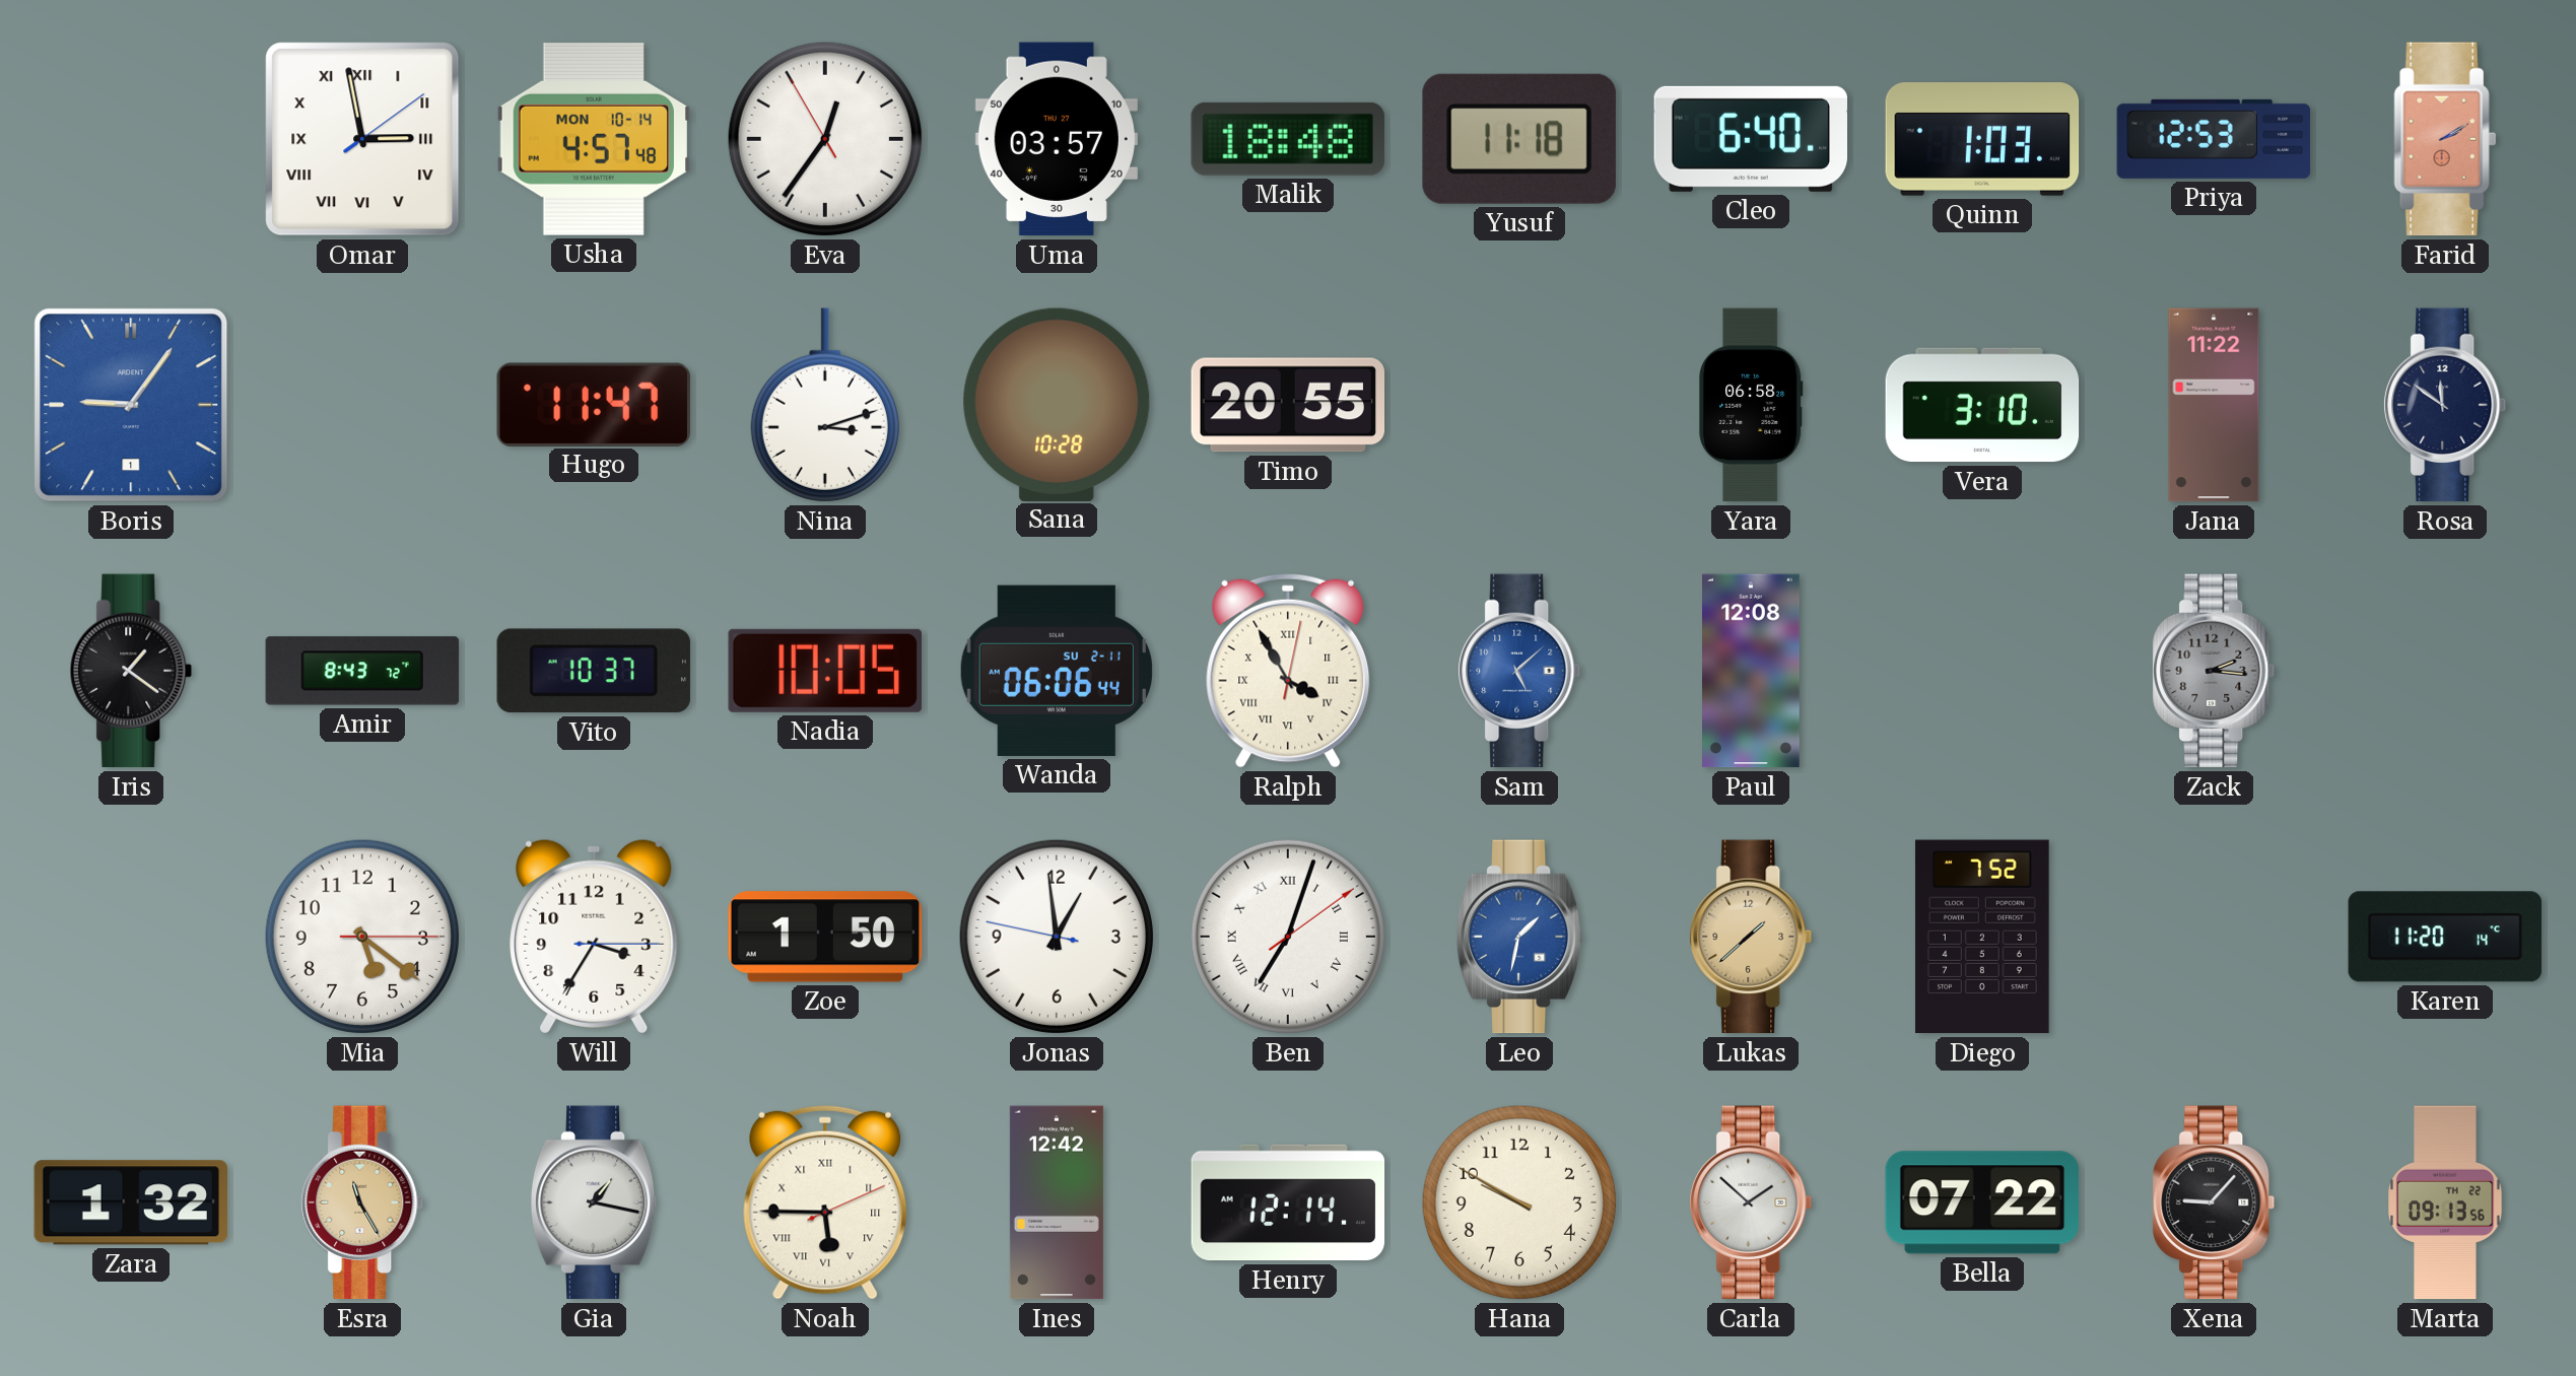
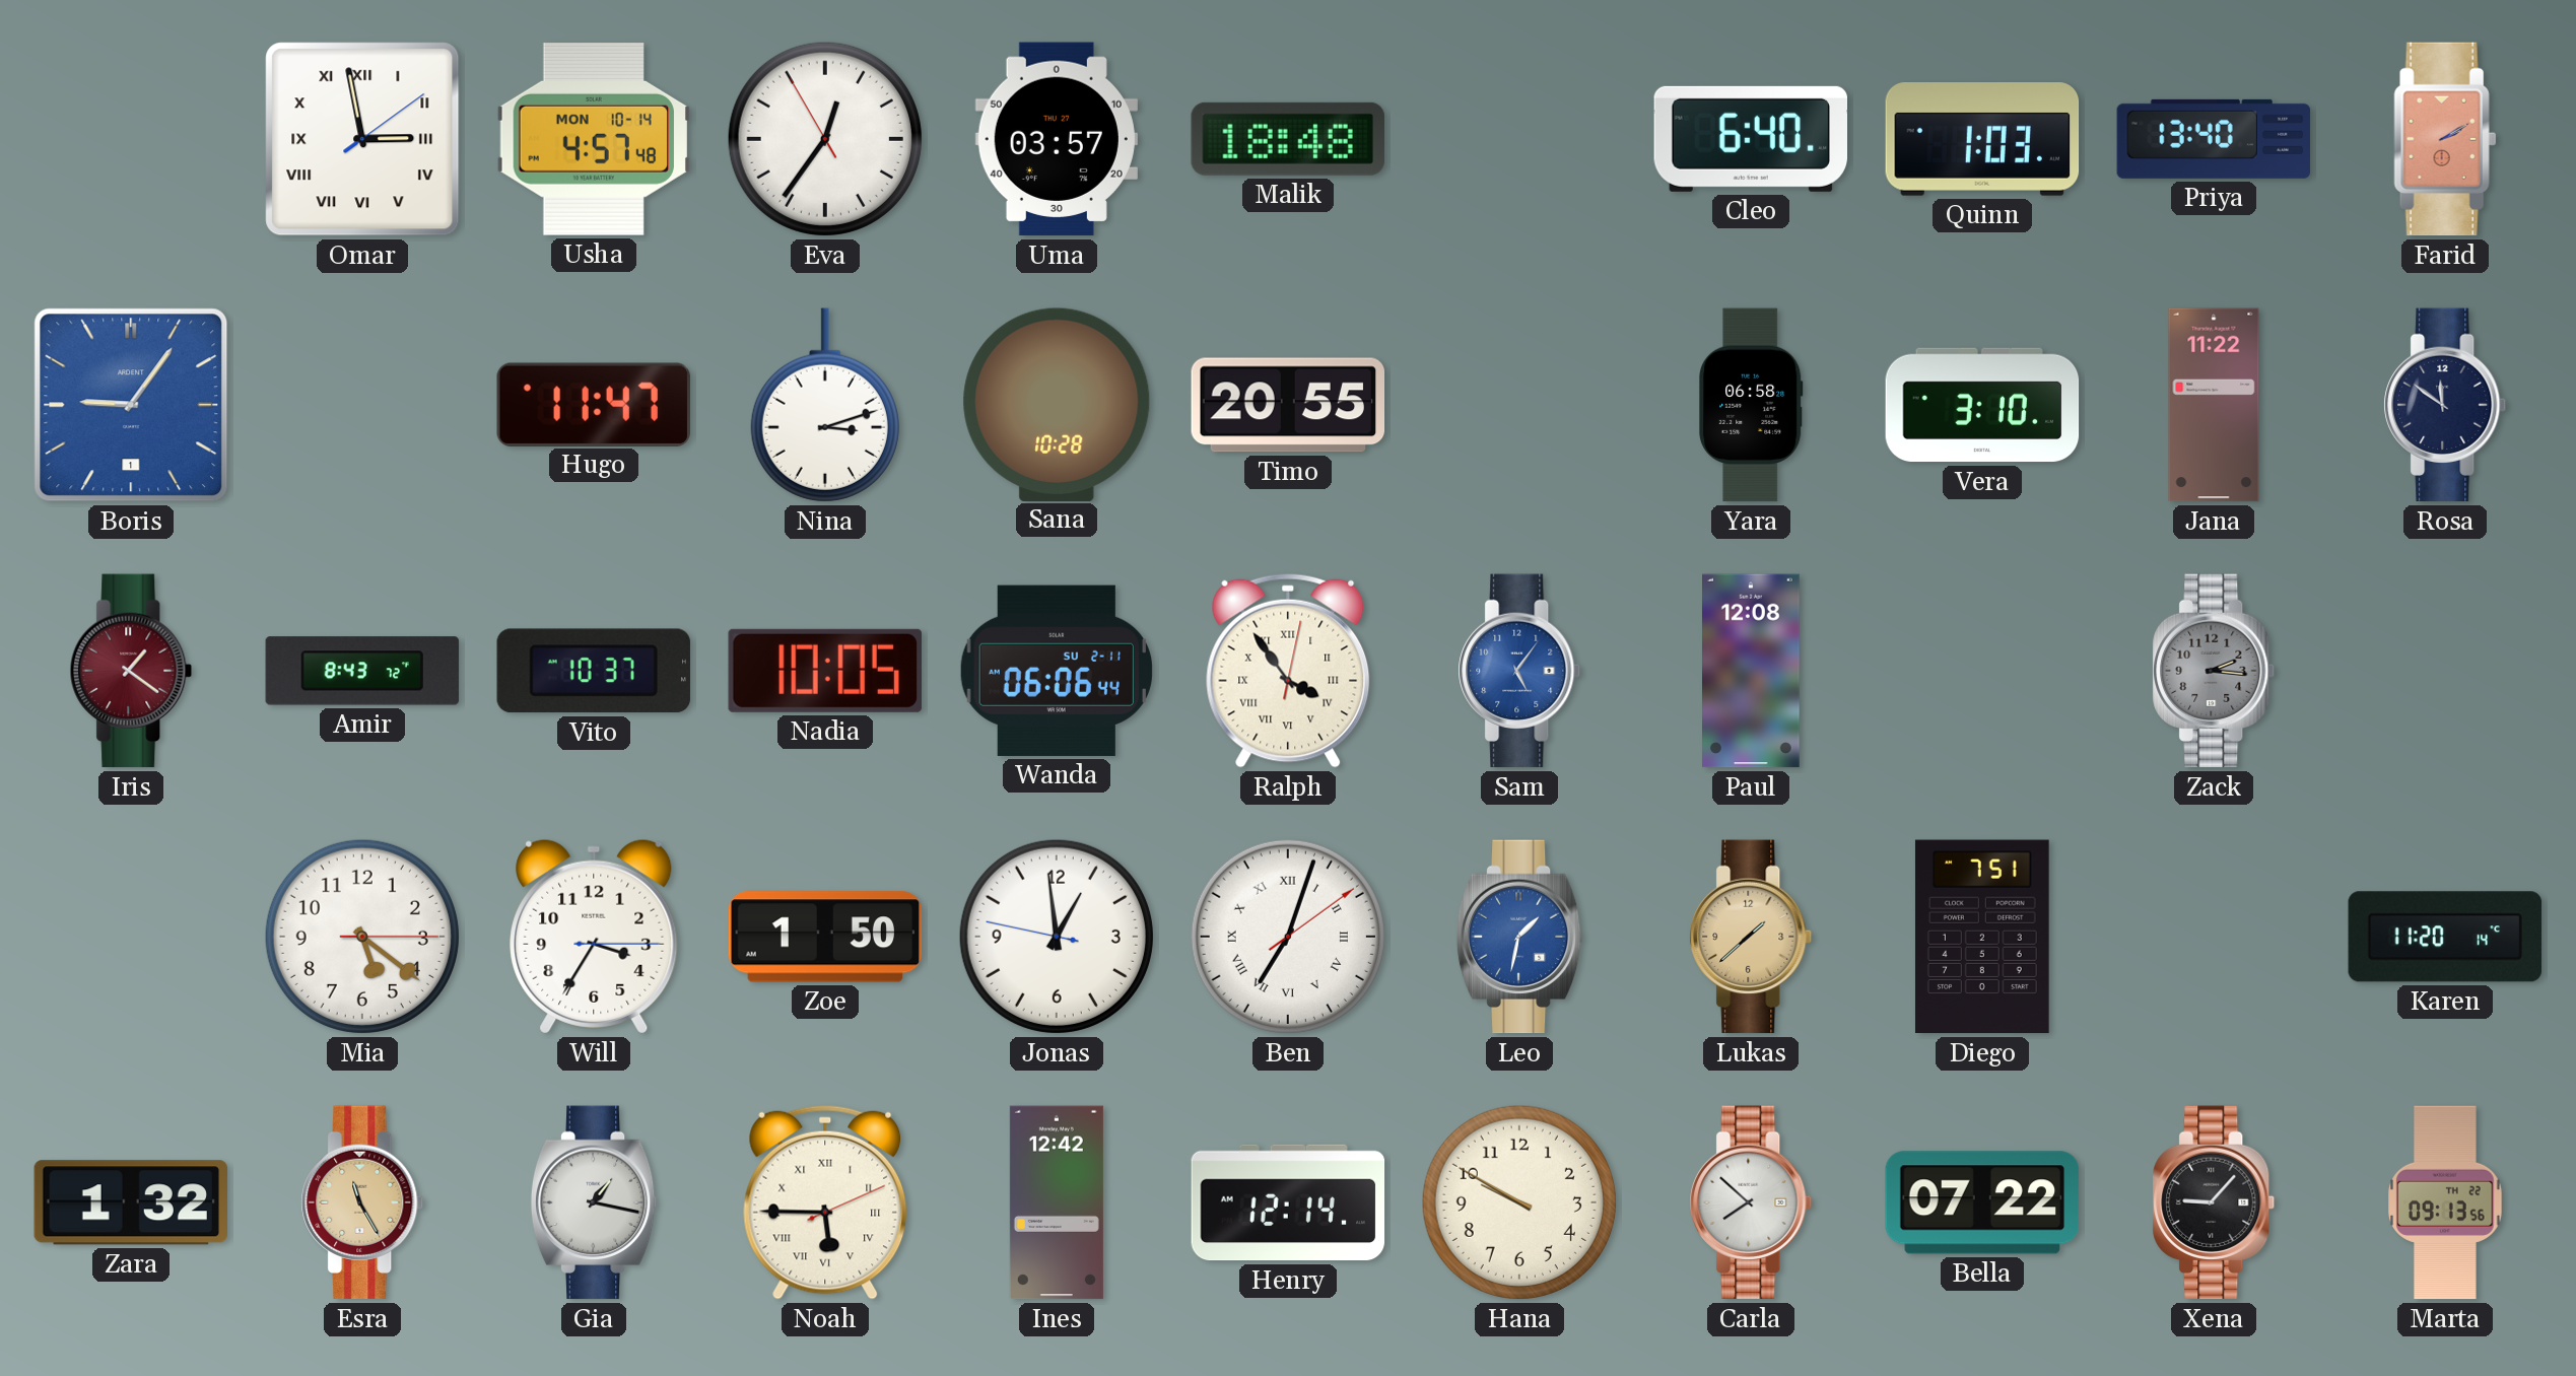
Yusuf: 11:18 -> none (1519, 139)
Priya: 12:53 -> 13:40 (2214, 139)
Iris dial: black -> burgundy (131, 671)
Ralph: 3:55 -> 3:54 (1288, 671)
Sam: 5:08 -> 5:06 (1519, 671)
Diego: 7:52 -> 7:51 (1982, 937)
Carla: 1:52 -> 7:52 (1751, 1202)
